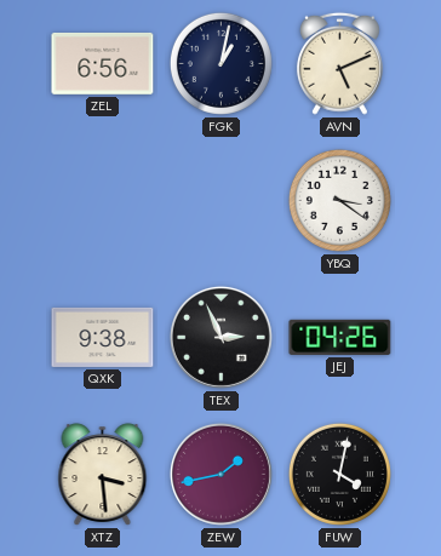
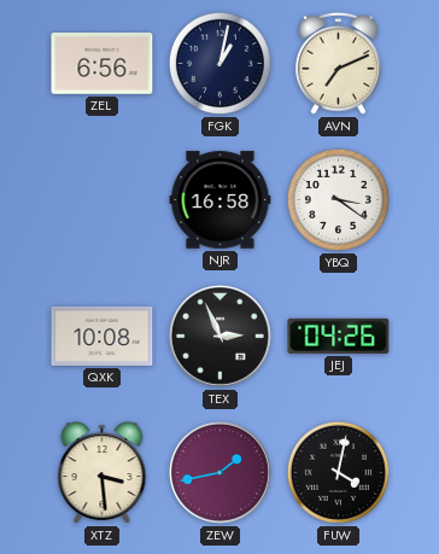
AVN: 5:11 -> 7:11 (338, 63)
NJR: none -> 16:58 (221, 200)
QXK: 9:38 -> 10:08 (103, 336)
